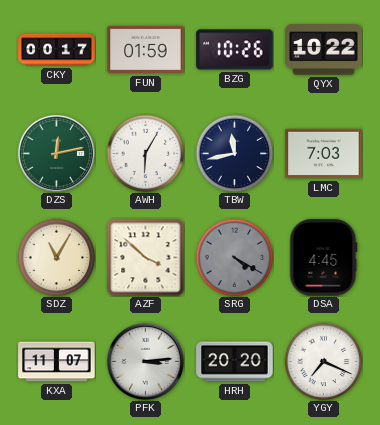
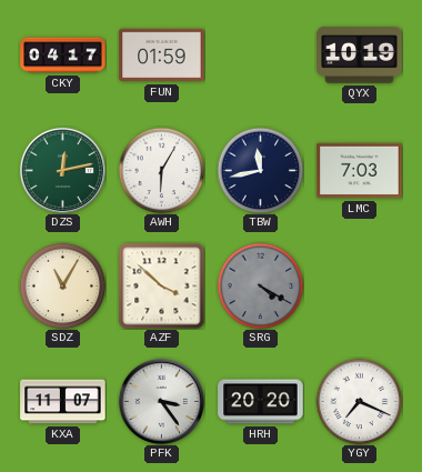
CKY: 00:17 -> 04:17 (63, 56)
BZG: 10:26 -> none (235, 50)
QYX: 10:22 -> 10:19 (360, 56)
DSA: 4:45 -> none (324, 258)
PFK: 3:14 -> 3:24 (161, 401)
